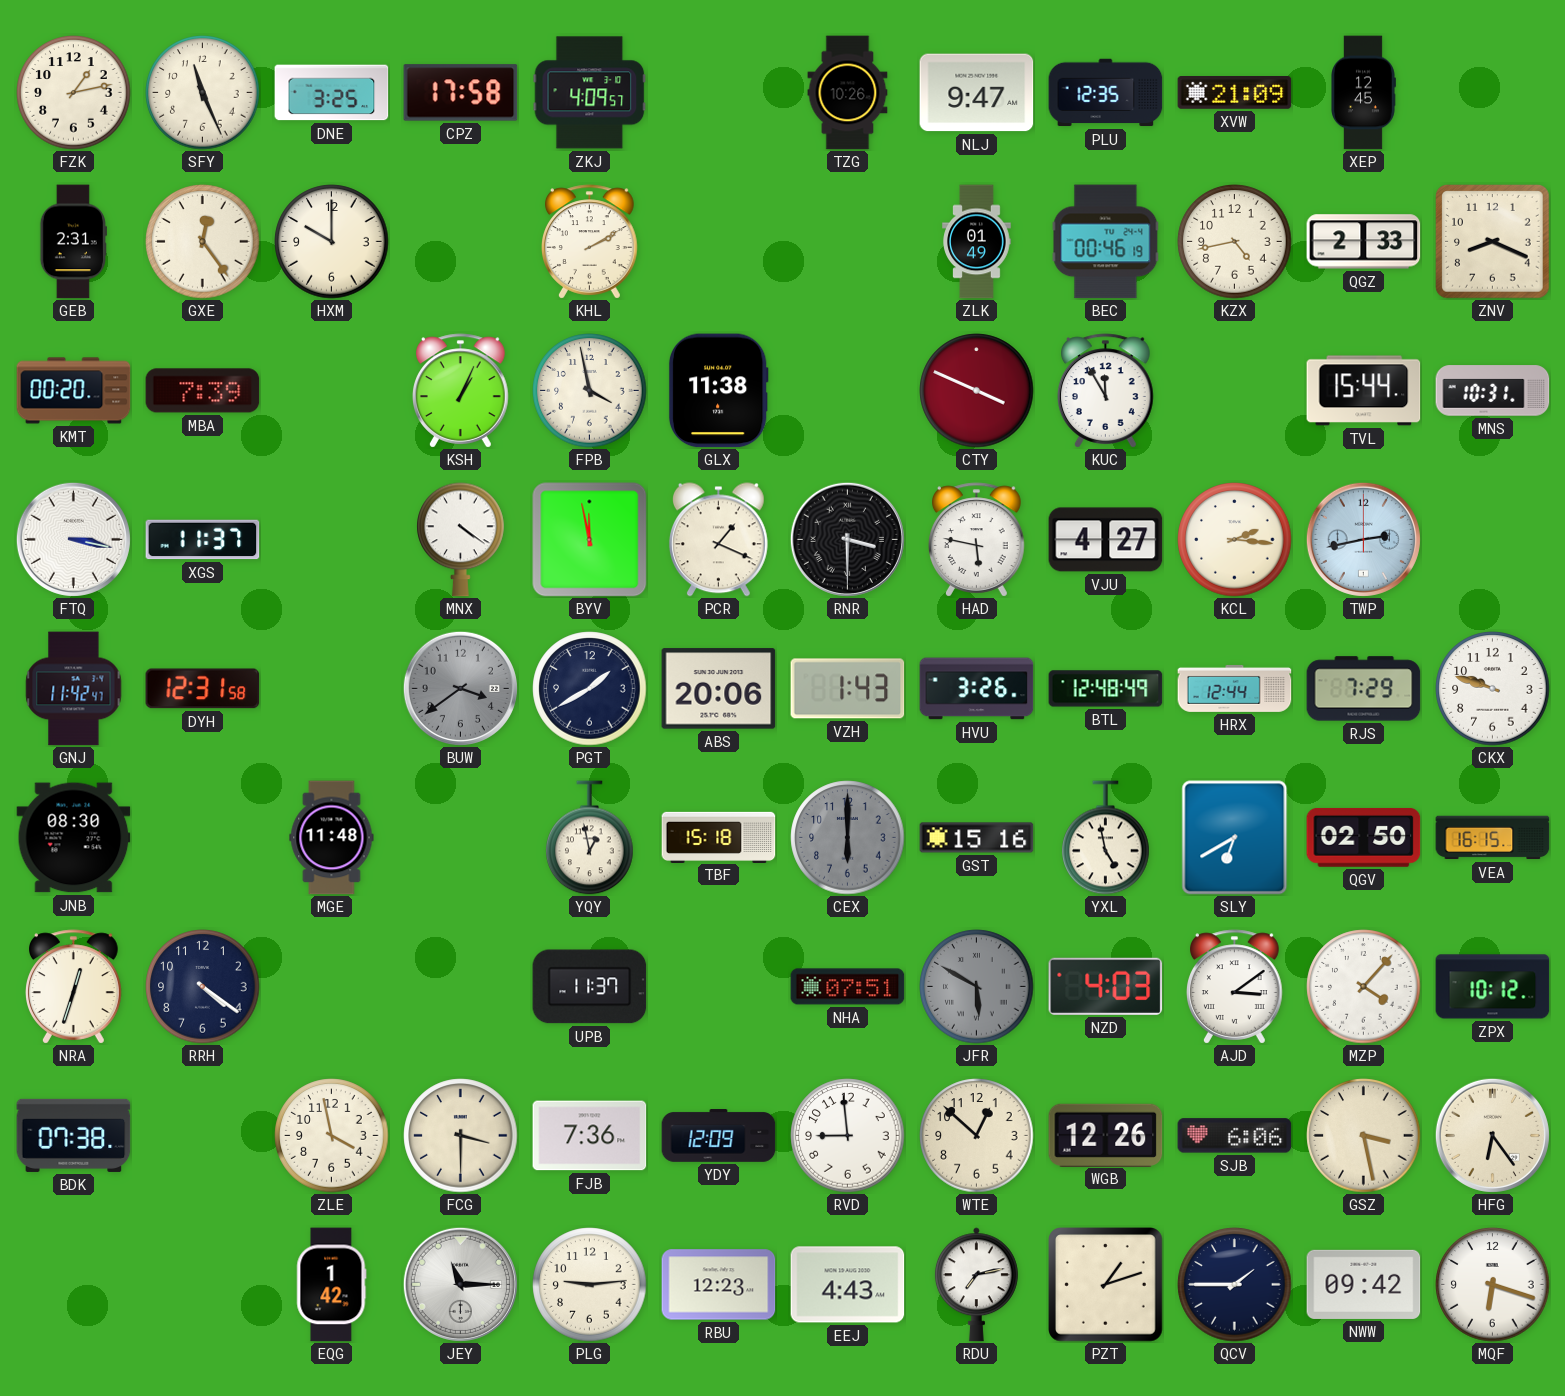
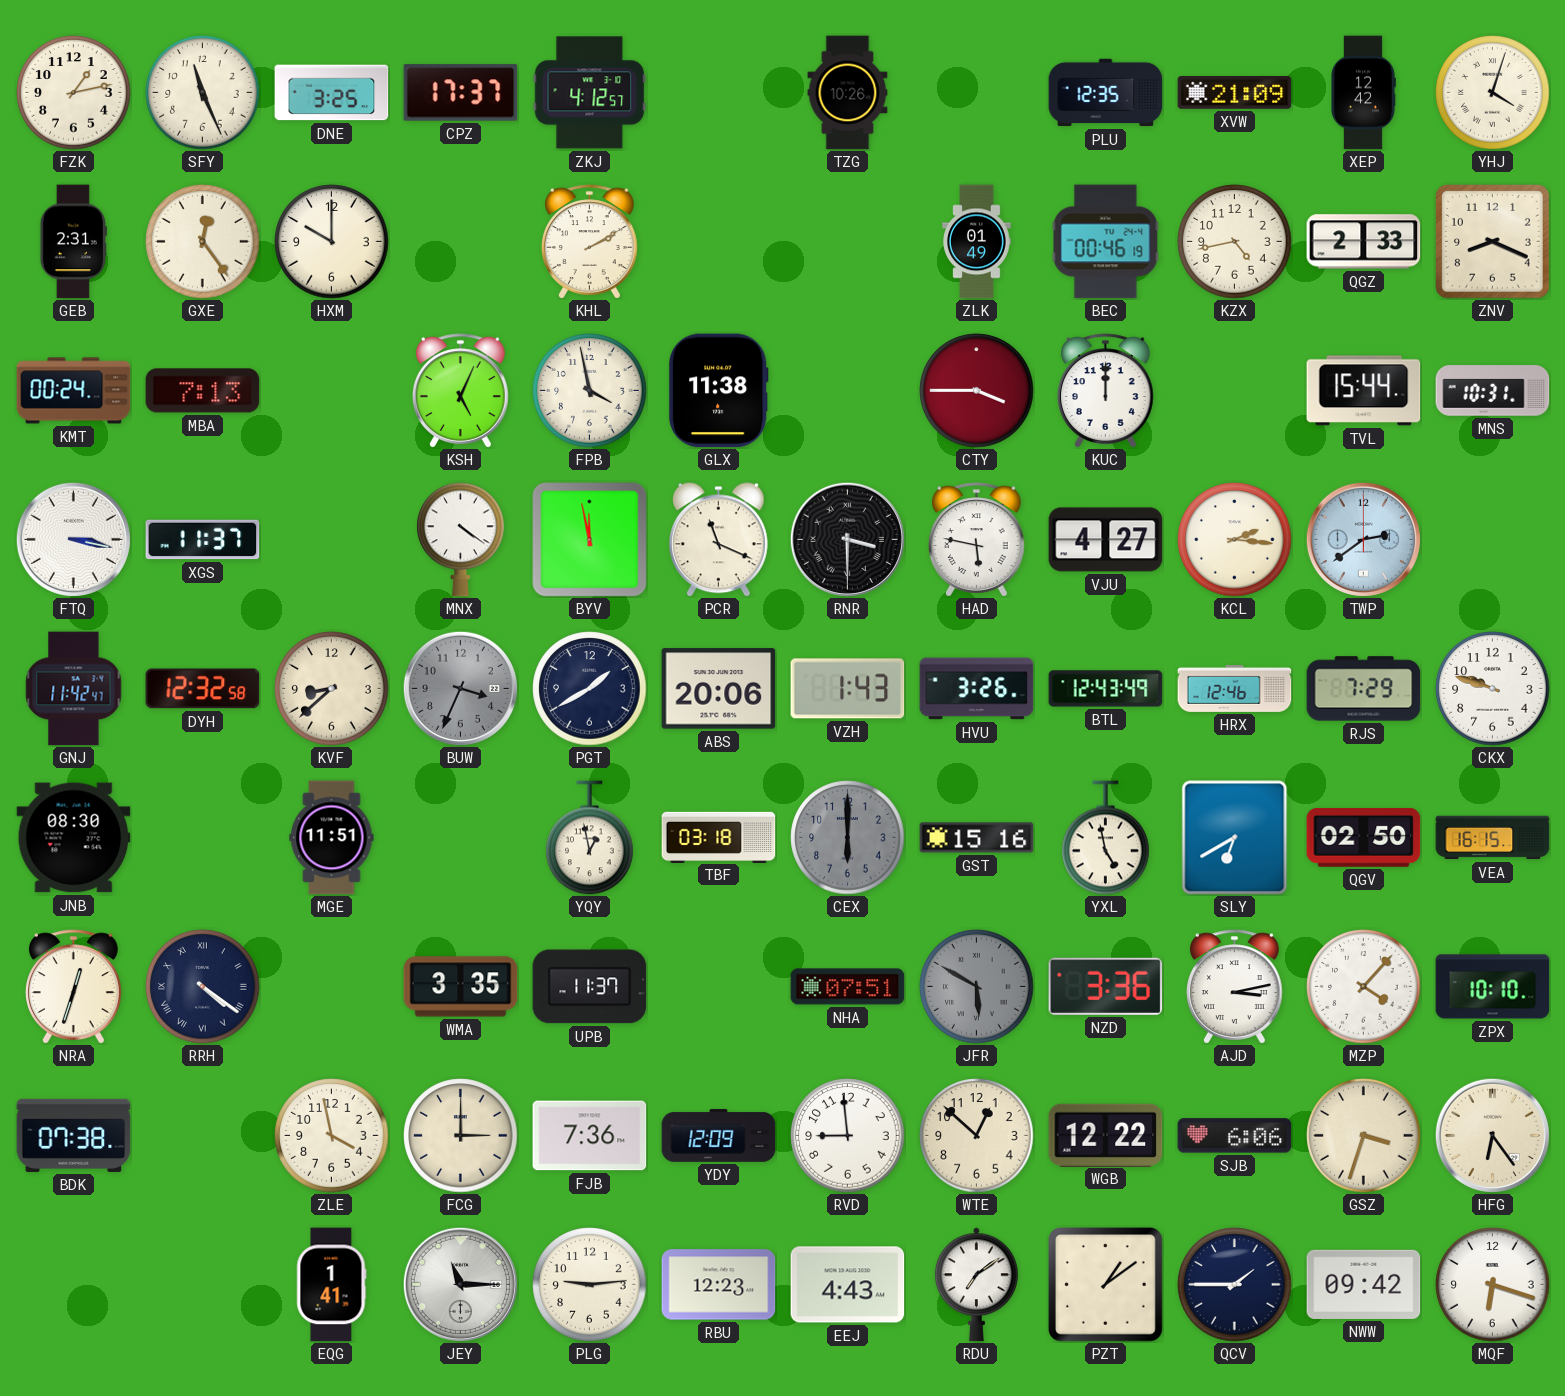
CPZ: 17:58 -> 17:37 (461, 93)
ZKJ: 4:09 -> 4:12 (590, 93)
NLJ: 9:47 -> none (977, 93)
XEP: 12:45 -> 12:42 (1363, 93)
YHJ: none -> 4:03 (1493, 93)
KMT: 00:20 -> 00:24 (74, 391)
MBA: 7:39 -> 7:13 (203, 391)
KSH: 1:04 -> 5:04 (461, 391)
CTY: 3:49 -> 3:45 (977, 391)
KUC: 11:55 -> 12:00 (1106, 391)
PCR: 1:19 -> 11:19 (718, 540)
TWP: 2:43 -> 2:39 (1363, 539)
DYH: 12:31 -> 12:32 (203, 689)
KVF: none -> 8:38 (332, 689)
BUW: 3:39 -> 3:34 (460, 688)
BTL: 12:48 -> 12:43 (1106, 689)
HRX: 12:44 -> 12:46 (1235, 688)
MGE: 11:48 -> 11:51 (332, 838)
TBF: 15:18 -> 03:18 (719, 837)
RRH numerals: Arabic -> Roman (203, 987)
WMA: none -> 3:35 (461, 987)
NZD: 4:03 -> 3:36 (1106, 986)
AJD: 3:09 -> 3:13 (1235, 987)
ZPX: 10:12 -> 10:10 (1493, 987)
FCG: 3:30 -> 3:00 (461, 1136)
WGB: 12:26 -> 12:22 (1106, 1135)
GSZ: 3:28 -> 3:33 (1364, 1136)
EQG: 1:42 -> 1:41 (332, 1285)
RDU: 7:13 -> 7:09 (976, 1285)
PZT: 1:12 -> 1:09 (1106, 1285)
